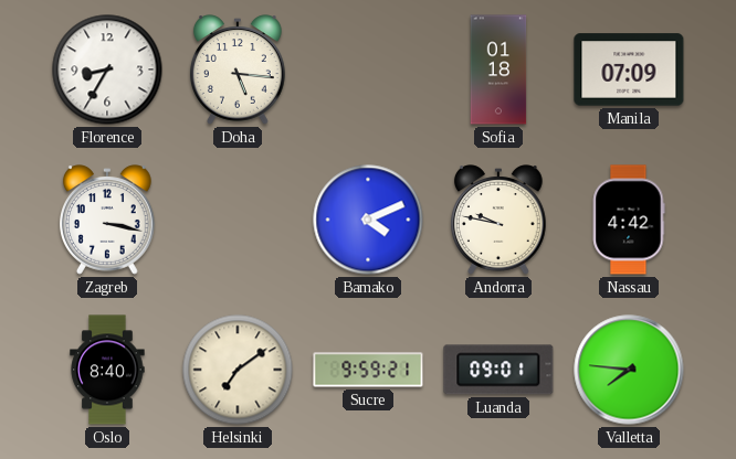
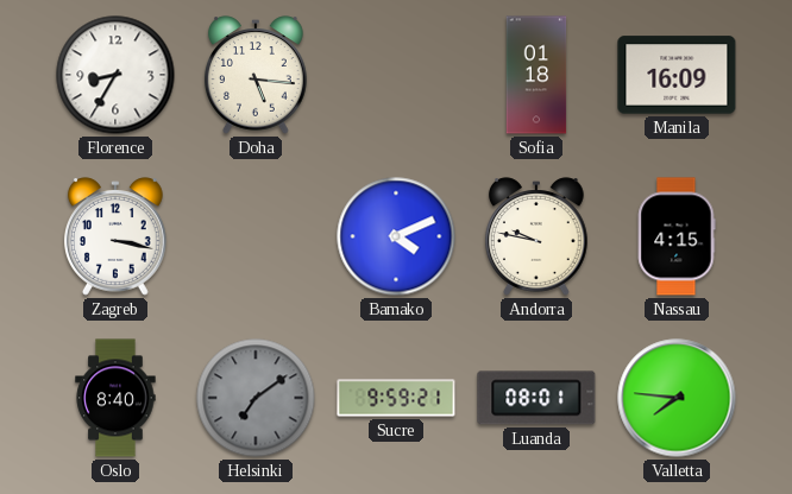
Manila: 07:09 -> 16:09 (677, 75)
Nassau: 4:42 -> 4:15 (677, 236)
Helsinki dial: cream -> grey (256, 398)
Luanda: 09:01 -> 08:01 (536, 398)
